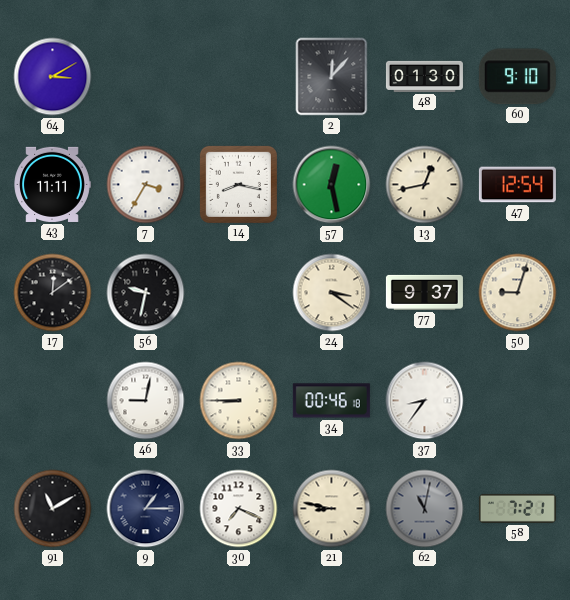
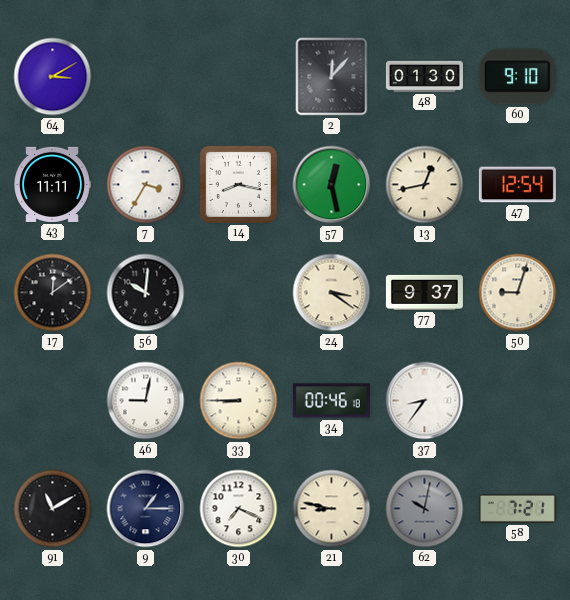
56: 9:32 -> 10:01 (146, 293)
62: 11:02 -> 10:02 (425, 509)
